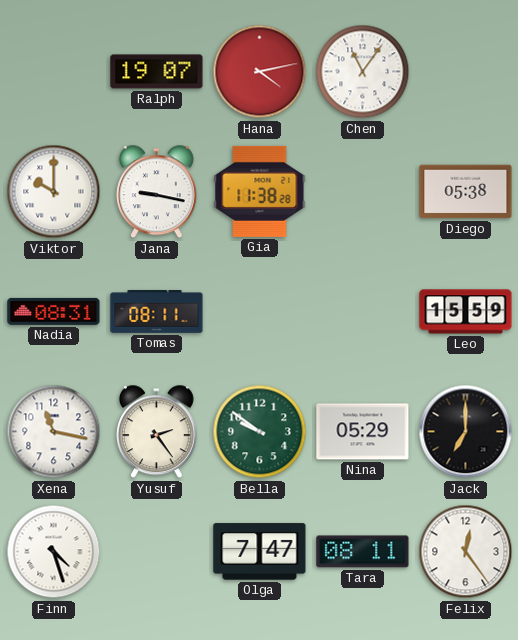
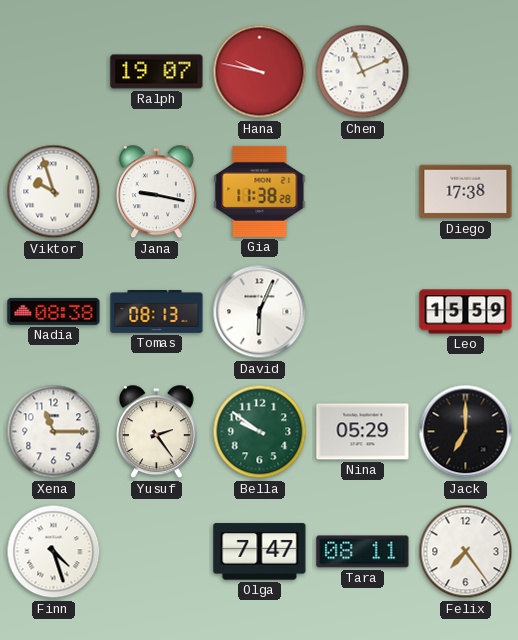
Hana: 4:13 -> 9:47 (260, 72)
Chen: 11:06 -> 11:11 (363, 72)
Viktor: 10:00 -> 9:57 (54, 192)
Diego: 05:38 -> 17:38 (466, 192)
Nadia: 08:31 -> 08:38 (54, 311)
Tomas: 08:11 -> 08:13 (157, 312)
David: none -> 6:04 (260, 312)
Xena: 11:17 -> 11:15 (54, 432)
Felix: 12:24 -> 7:24 (466, 552)
